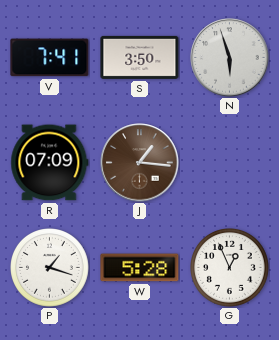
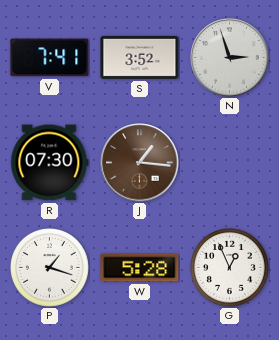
S: 3:50 -> 3:52 (140, 57)
N: 5:57 -> 2:57 (230, 58)
R: 07:09 -> 07:30 (50, 163)
